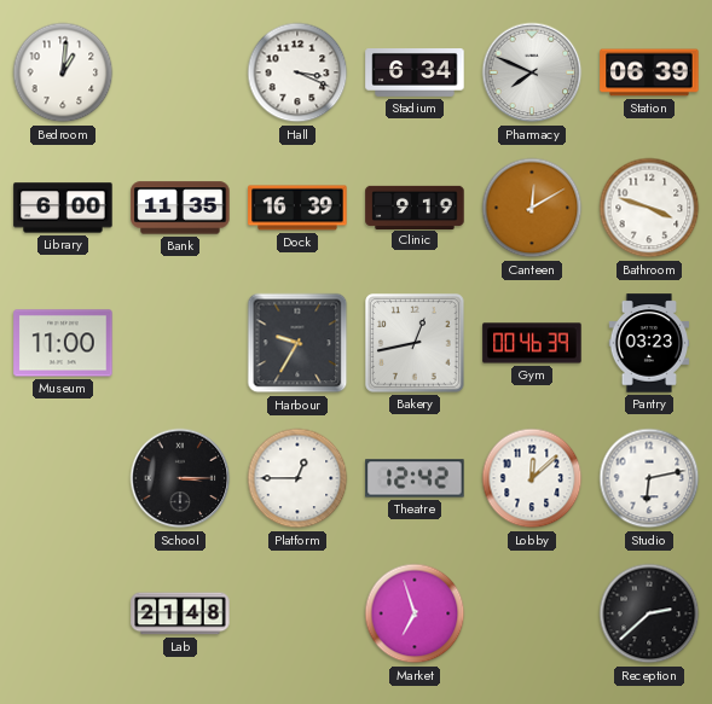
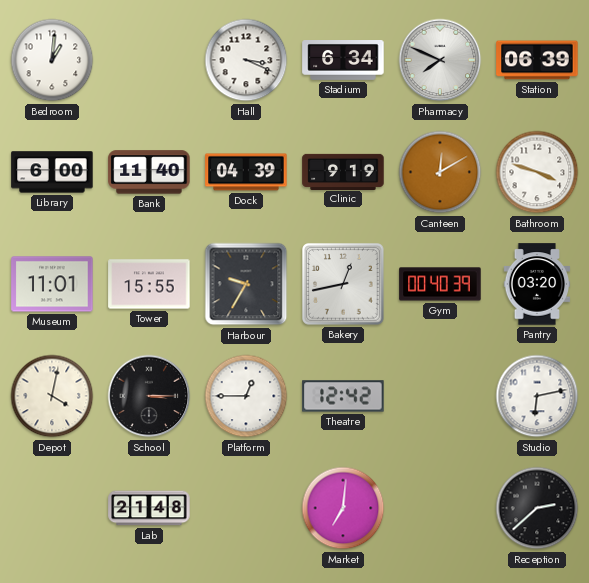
Bank: 11:35 -> 11:40 (149, 172)
Dock: 16:39 -> 04:39 (246, 172)
Museum: 11:00 -> 11:01 (52, 284)
Tower: none -> 15:55 (149, 284)
Gym: 00:46 -> 00:40 (440, 284)
Pantry: 03:23 -> 03:20 (537, 284)
Depot: none -> 4:02 (52, 396)
Lobby: 12:08 -> none (532, 478)
Market: 6:57 -> 7:01 (343, 508)
